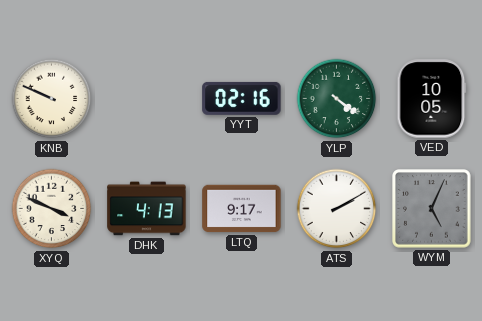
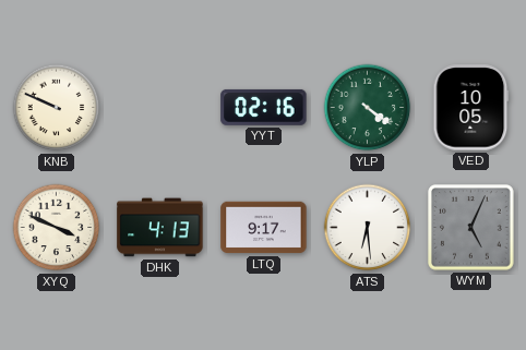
ATS: 2:10 -> 6:29 (368, 228)
